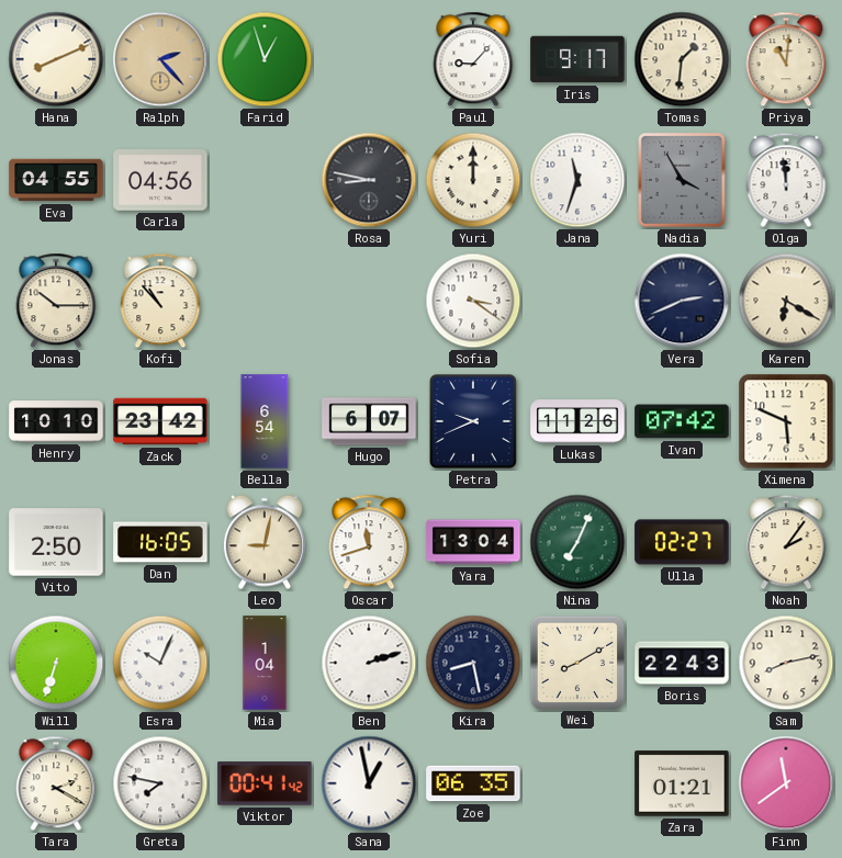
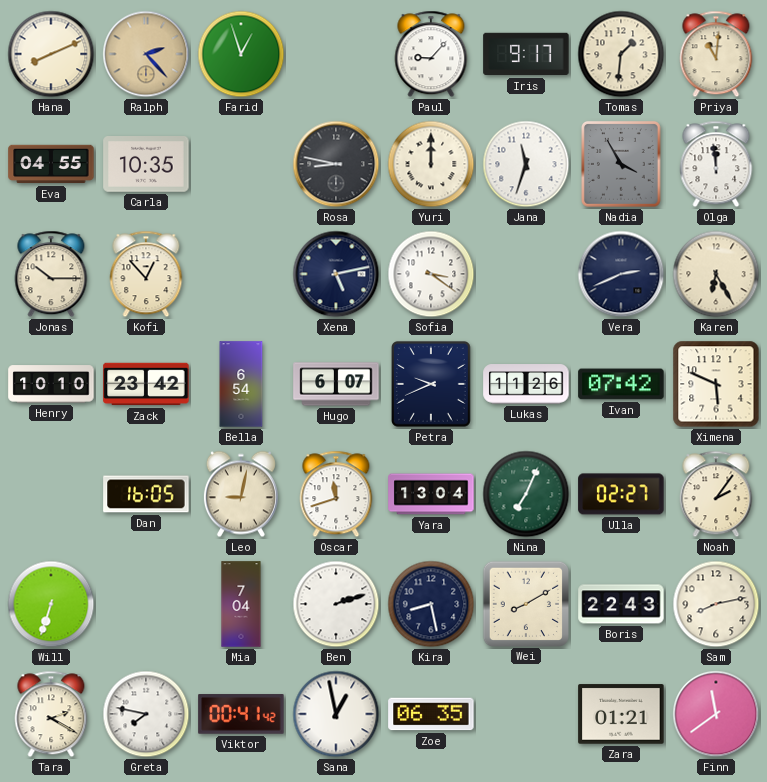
Carla: 04:56 -> 10:35 (146, 165)
Kofi: 10:53 -> 12:53 (146, 274)
Xena: none -> 5:13 (336, 274)
Karen: 6:20 -> 6:25 (716, 274)
Vito: 2:50 -> none (56, 542)
Esra: 10:04 -> none (160, 663)
Mia: 1:04 -> 7:04 (241, 604)
